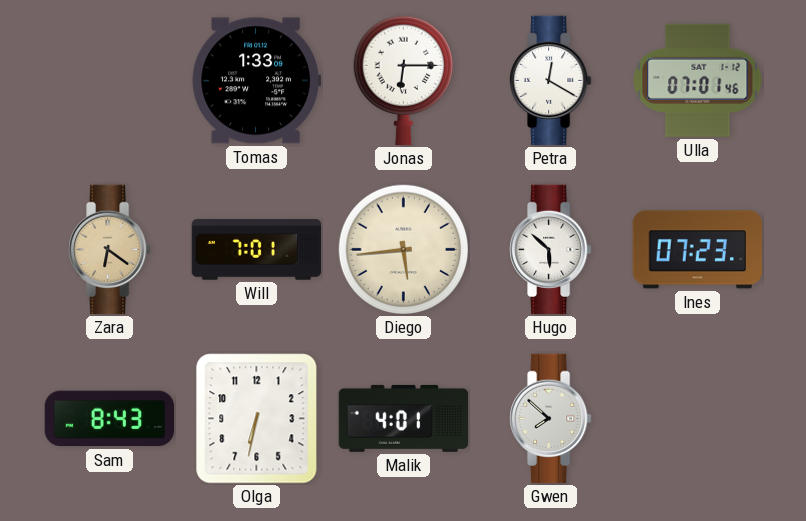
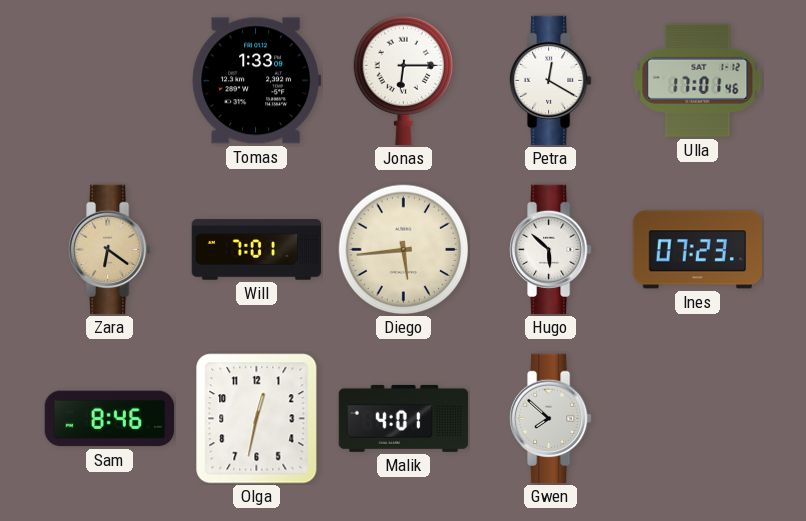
Ulla: 07:01 -> 17:01 (698, 80)
Sam: 8:43 -> 8:46 (110, 419)
Olga: 6:32 -> 12:32 (257, 419)
